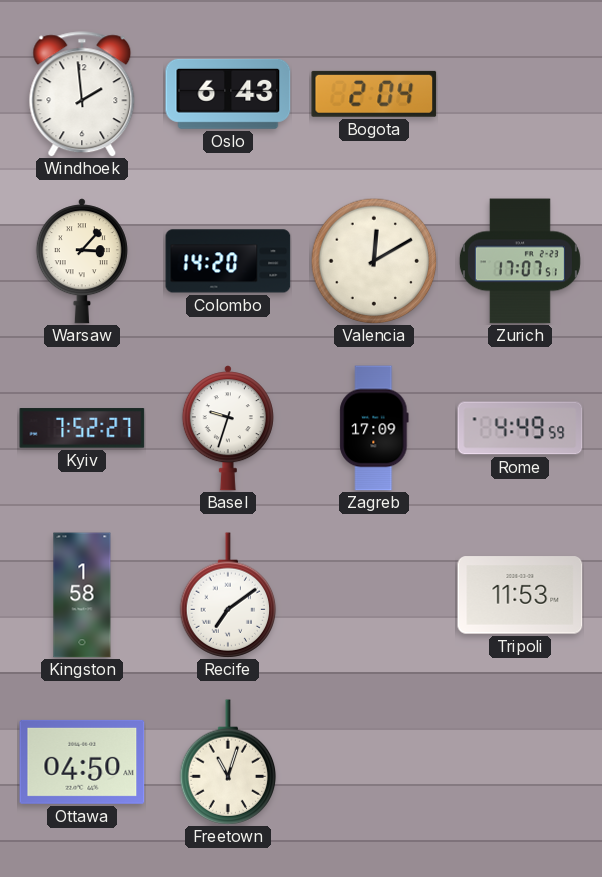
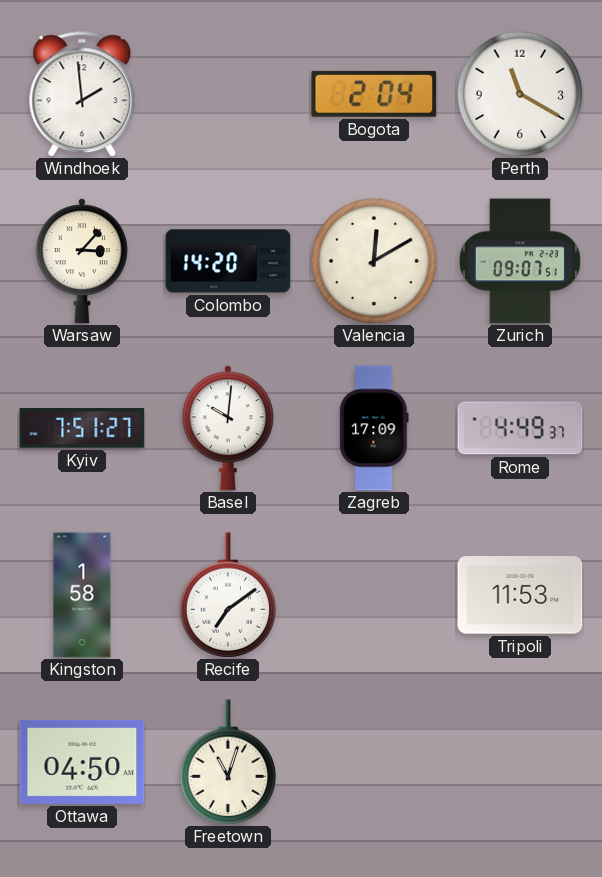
Oslo: 6:43 -> none (228, 94)
Perth: none -> 11:20 (520, 94)
Zurich: 17:07 -> 09:07 (520, 261)
Kyiv: 7:52 -> 7:51 (82, 428)
Basel: 9:33 -> 10:01 (228, 428)
Rome: 4:49:59 -> 4:49:37 (520, 428)
